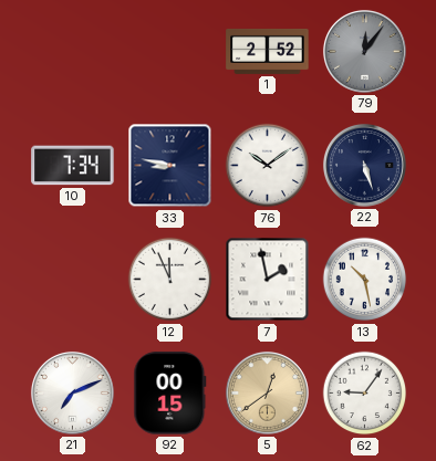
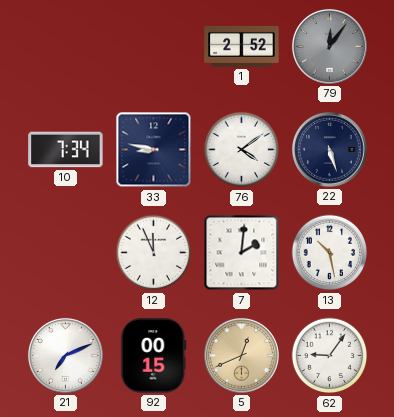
76: 10:09 -> 4:09 (242, 150)
7: 1:58 -> 2:01 (242, 253)
5: 12:39 -> 12:41 (241, 355)
